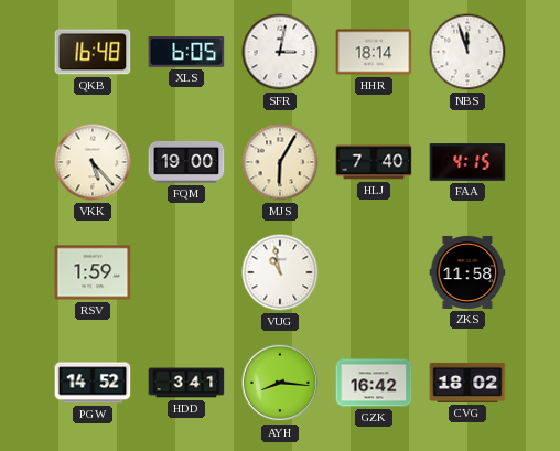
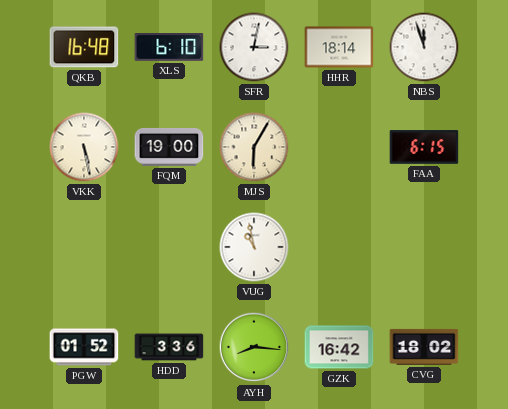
XLS: 6:05 -> 6:10 (169, 48)
VKK: 5:23 -> 5:28 (84, 147)
HLJ: 7:40 -> none (374, 162)
FAA: 4:15 -> 6:15 (424, 147)
RSV: 1:59 -> none (93, 272)
ZKS: 11:58 -> none (467, 272)
PGW: 14:52 -> 01:52 (84, 347)
HDD: 3:41 -> 3:36 (169, 347)
